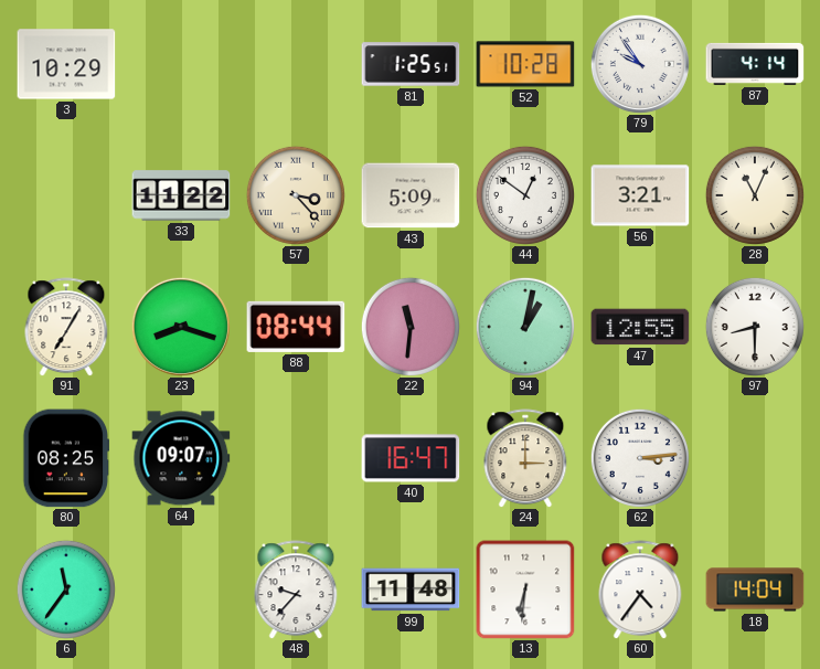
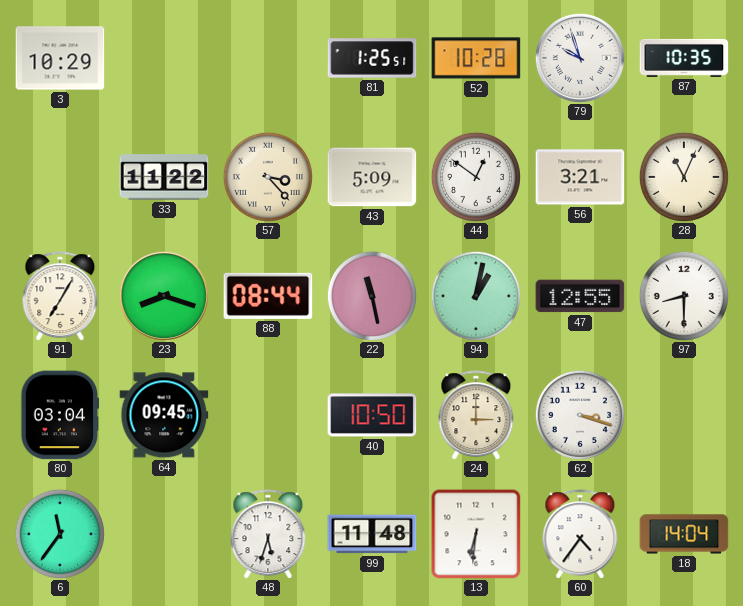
79: 9:54 -> 9:57 (580, 58)
87: 4:14 -> 10:35 (684, 58)
22: 11:31 -> 11:28 (372, 296)
80: 08:25 -> 03:04 (60, 415)
64: 09:07 -> 09:45 (164, 415)
40: 16:47 -> 10:50 (372, 415)
62: 3:14 -> 3:18 (580, 415)
48: 9:37 -> 5:33 (268, 534)
